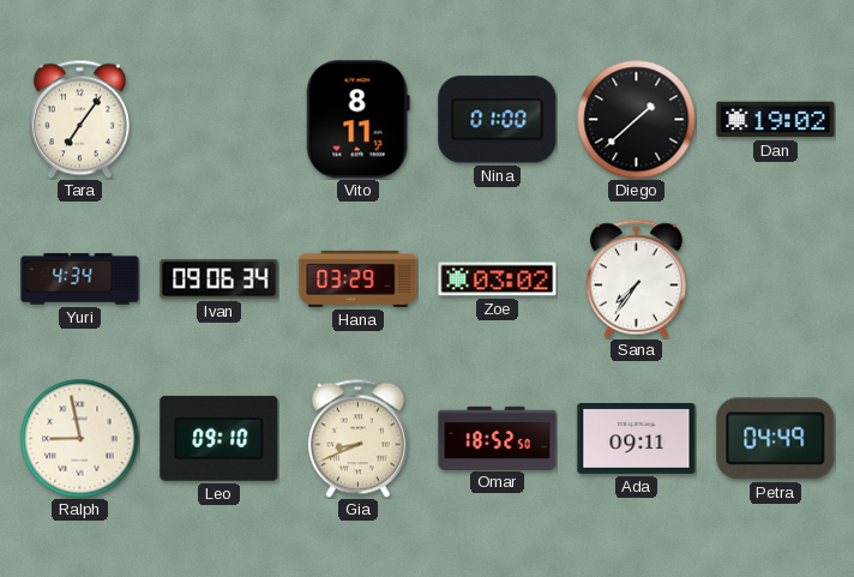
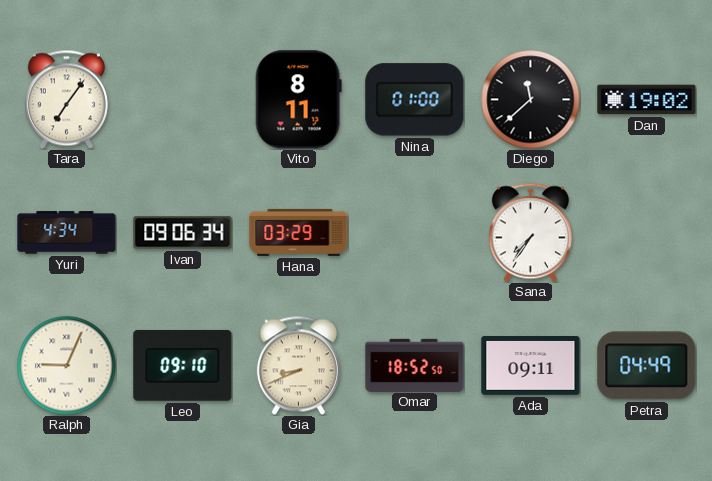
Diego: 1:38 -> 11:38 (531, 100)
Zoe: 03:02 -> none (498, 280)
Ralph: 8:58 -> 9:04 (67, 366)
